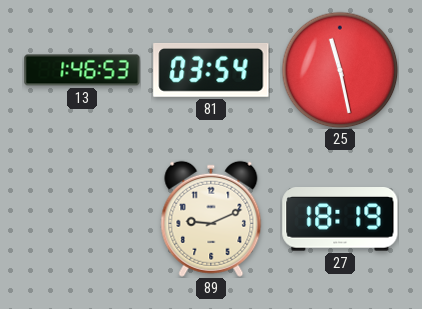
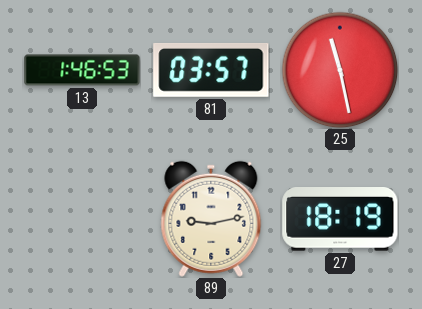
81: 03:54 -> 03:57 (211, 70)
89: 9:11 -> 9:13 (211, 219)
